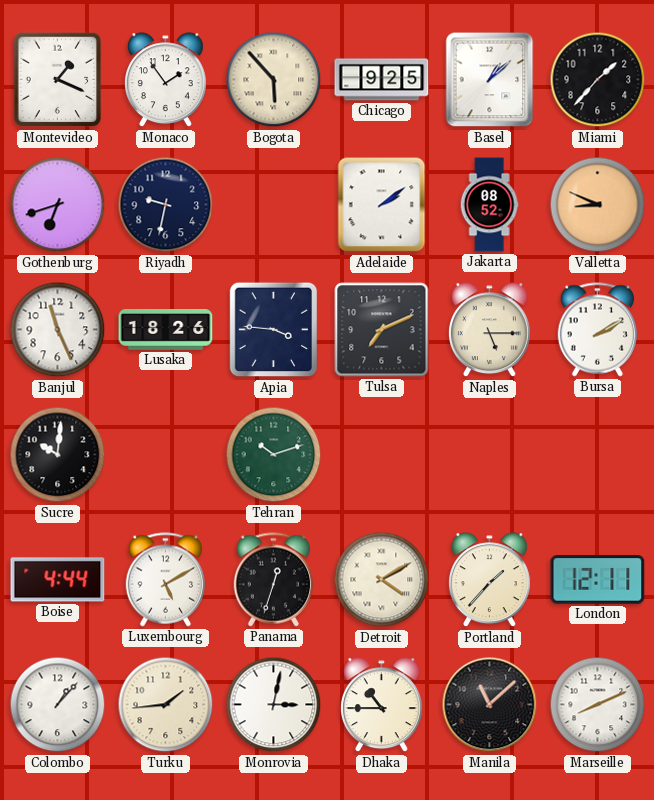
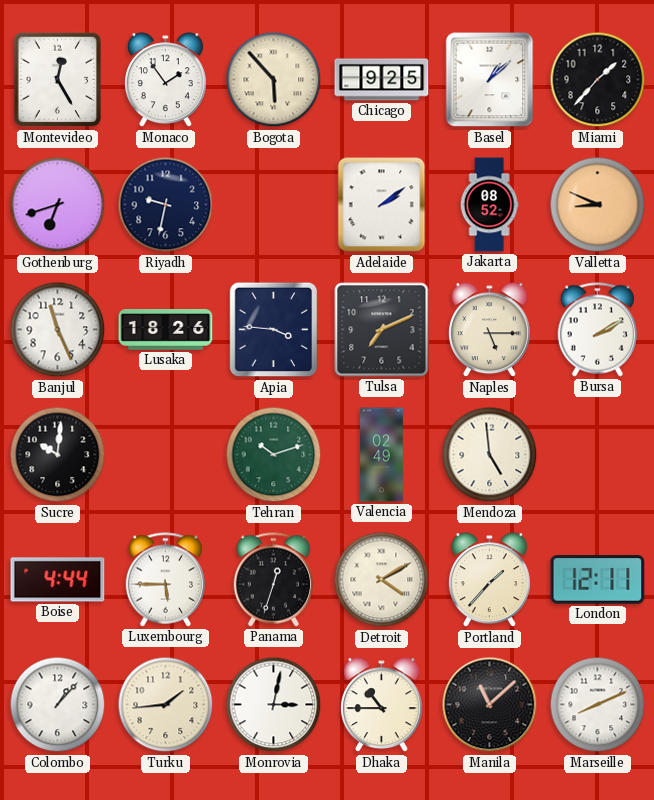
Montevideo: 1:19 -> 12:25 (58, 80)
Valencia: none -> 02:49 (382, 455)
Mendoza: none -> 4:59 (490, 455)
Luxembourg: 5:10 -> 5:45 (166, 580)
